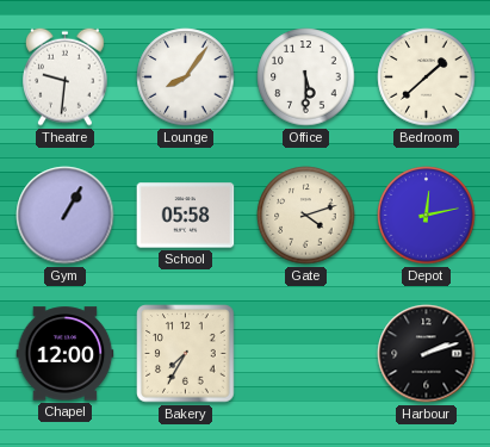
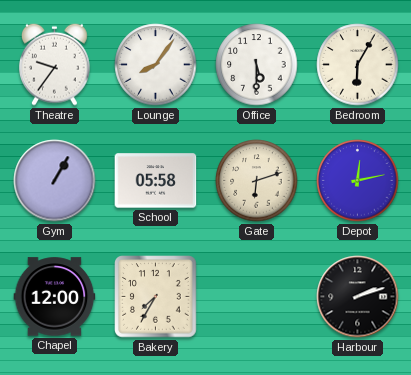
Theatre: 9:31 -> 9:36 (55, 64)
Bedroom: 1:38 -> 6:05 (358, 65)
Gate: 4:12 -> 6:12 (257, 181)
